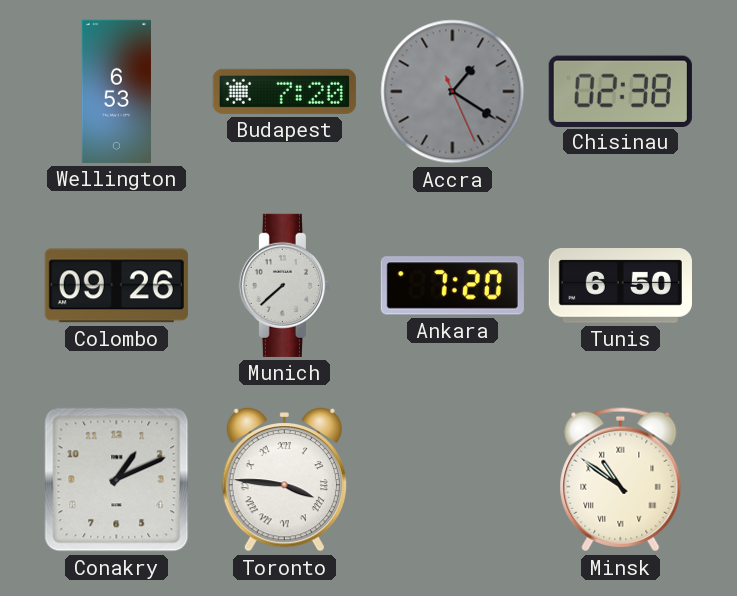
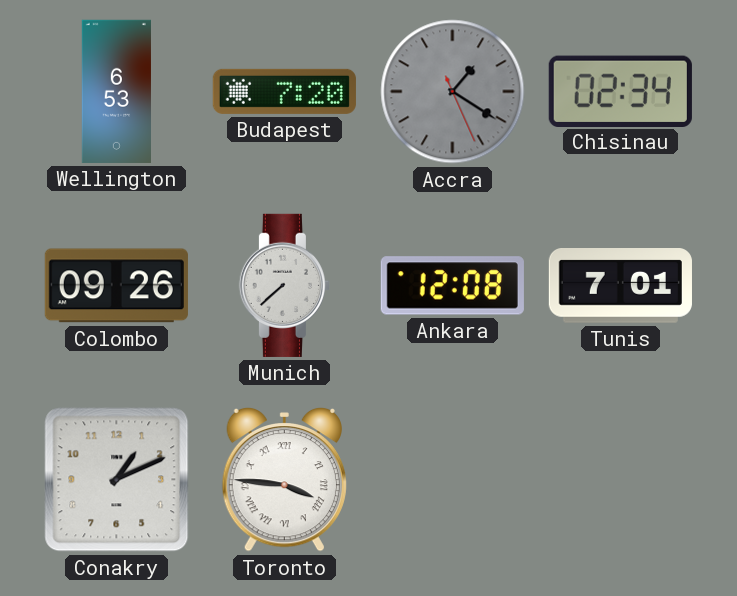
Chisinau: 02:38 -> 02:34 (620, 91)
Ankara: 7:20 -> 12:08 (452, 286)
Tunis: 6:50 -> 7:01 (620, 286)
Minsk: 10:51 -> none (621, 480)
